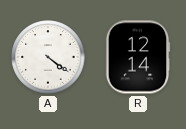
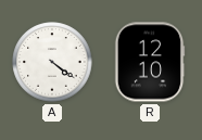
R: 12:14 -> 12:10 (150, 62)
